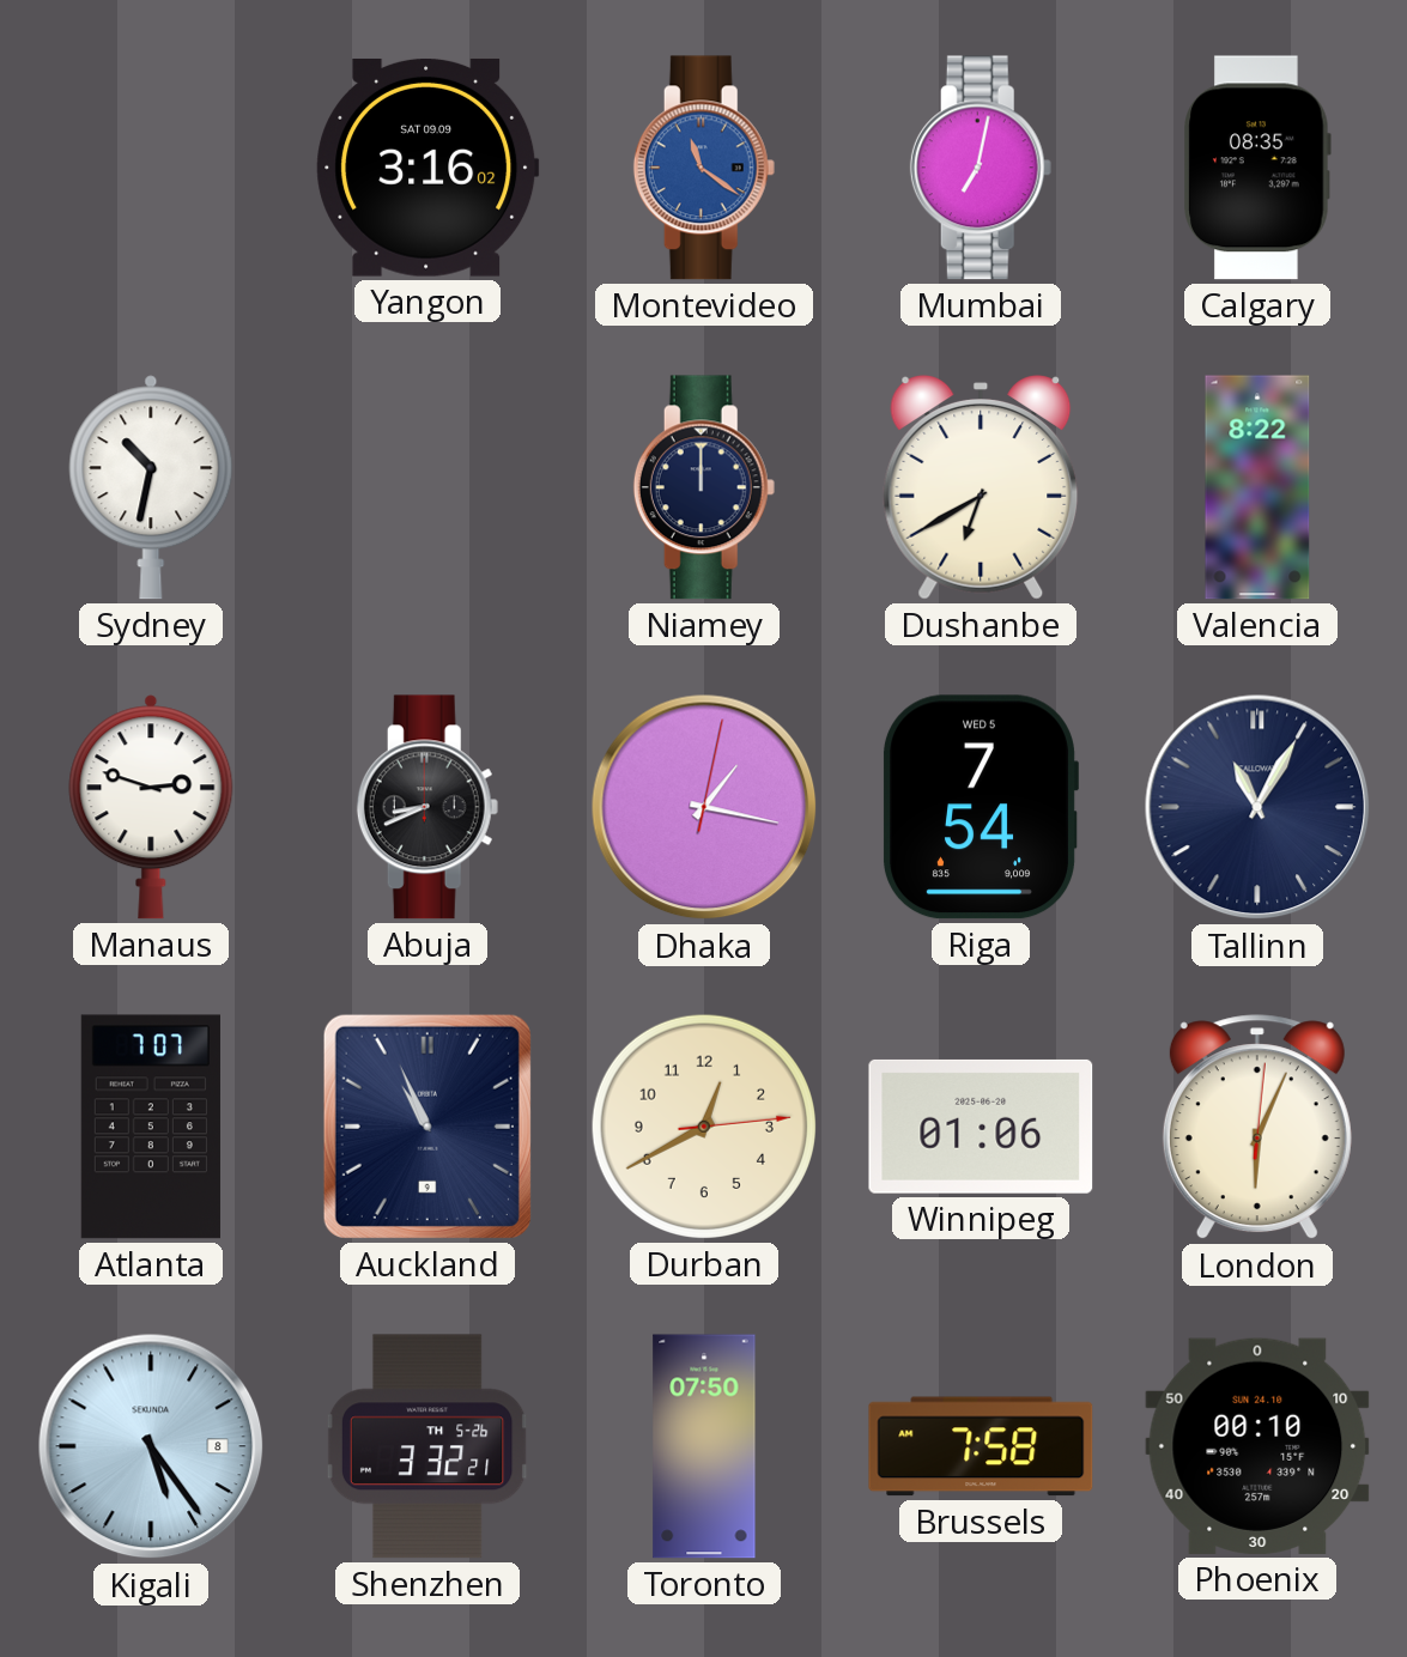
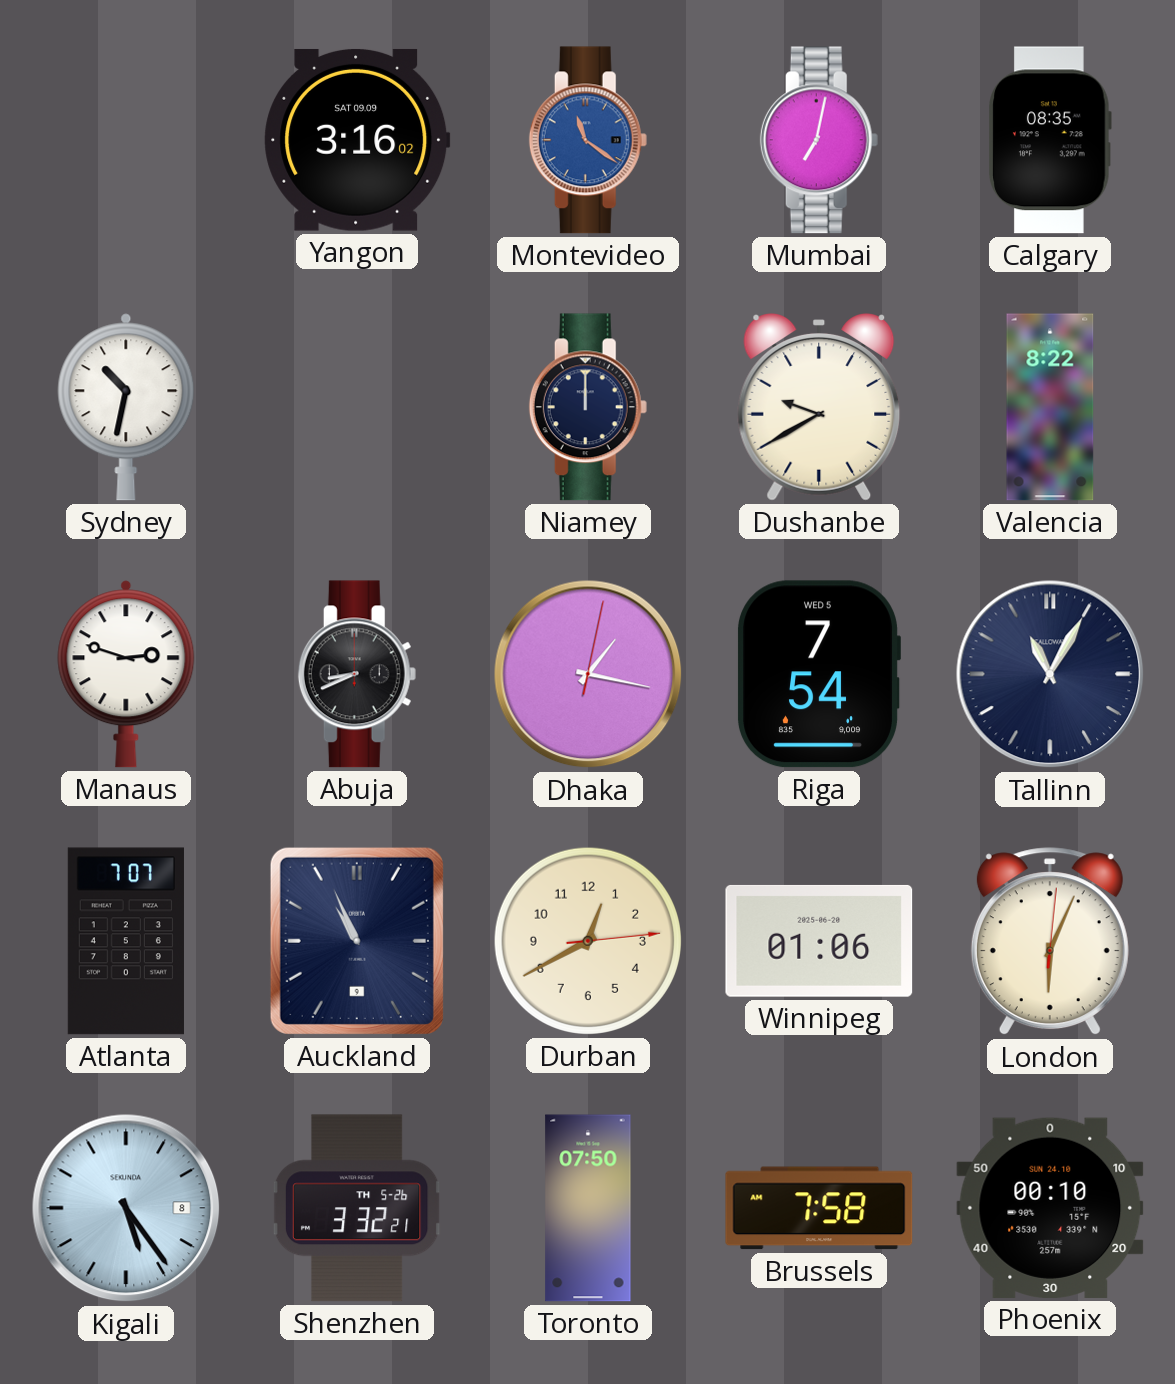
Dushanbe: 6:40 -> 9:40 (819, 407)
